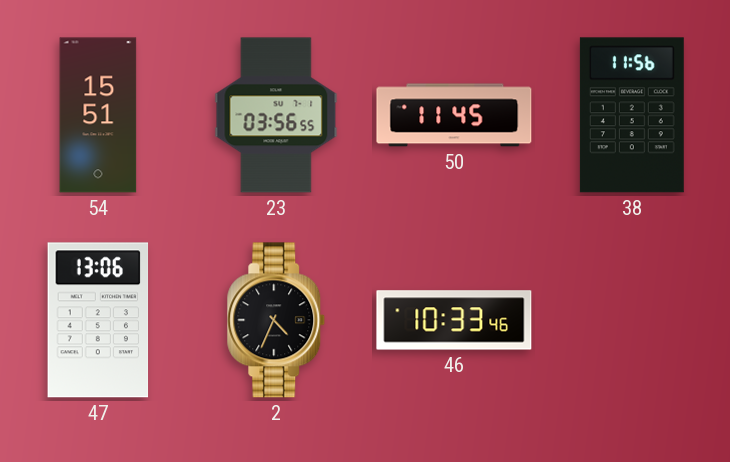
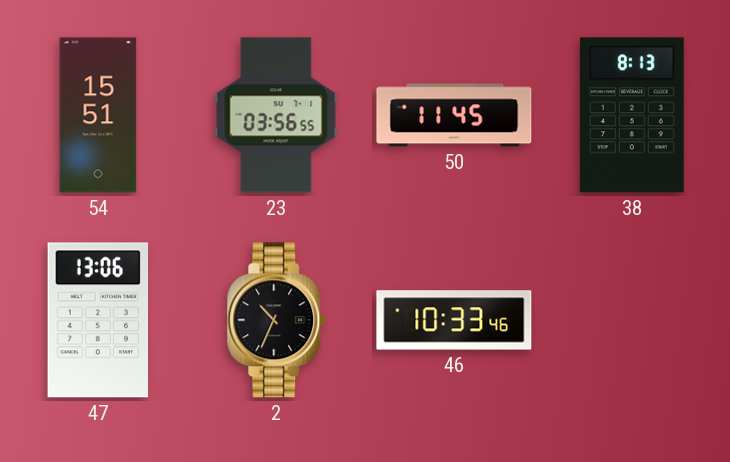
38: 11:56 -> 8:13 (632, 115)
2: 4:34 -> 10:34 (276, 320)
